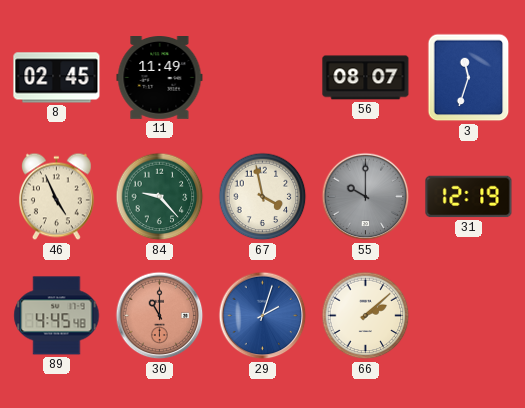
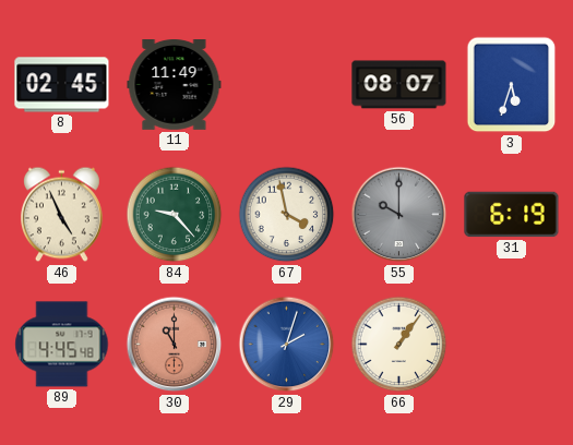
3: 11:33 -> 5:33 (512, 85)
31: 12:19 -> 6:19 (512, 215)
66: 2:08 -> 1:06 (399, 345)
